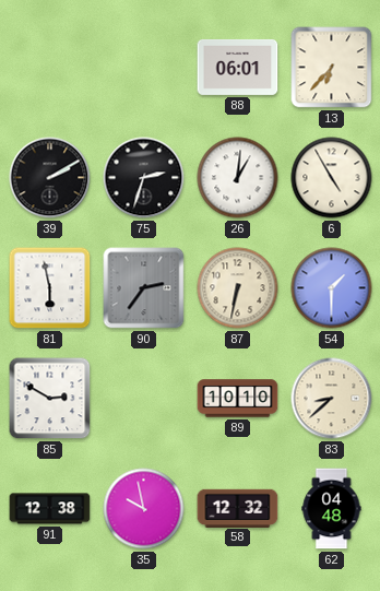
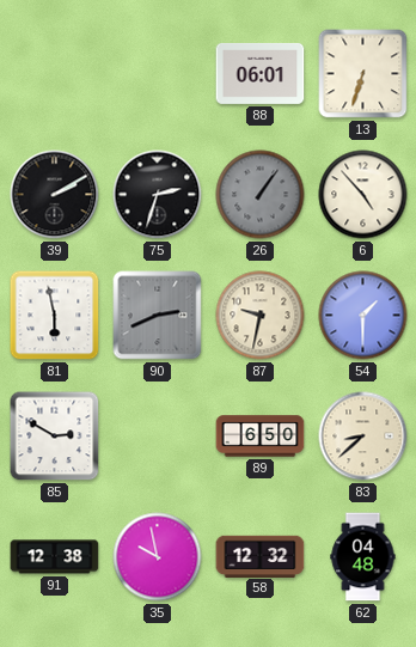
13: 6:37 -> 6:33 (363, 74)
26: 1:01 -> 1:06 (261, 195)
26 dial: white -> grey (261, 195)
6: 4:55 -> 4:53 (363, 195)
90: 2:36 -> 2:41 (158, 316)
87: 6:32 -> 9:32 (261, 316)
89: 10:10 -> 6:50 (261, 437)
